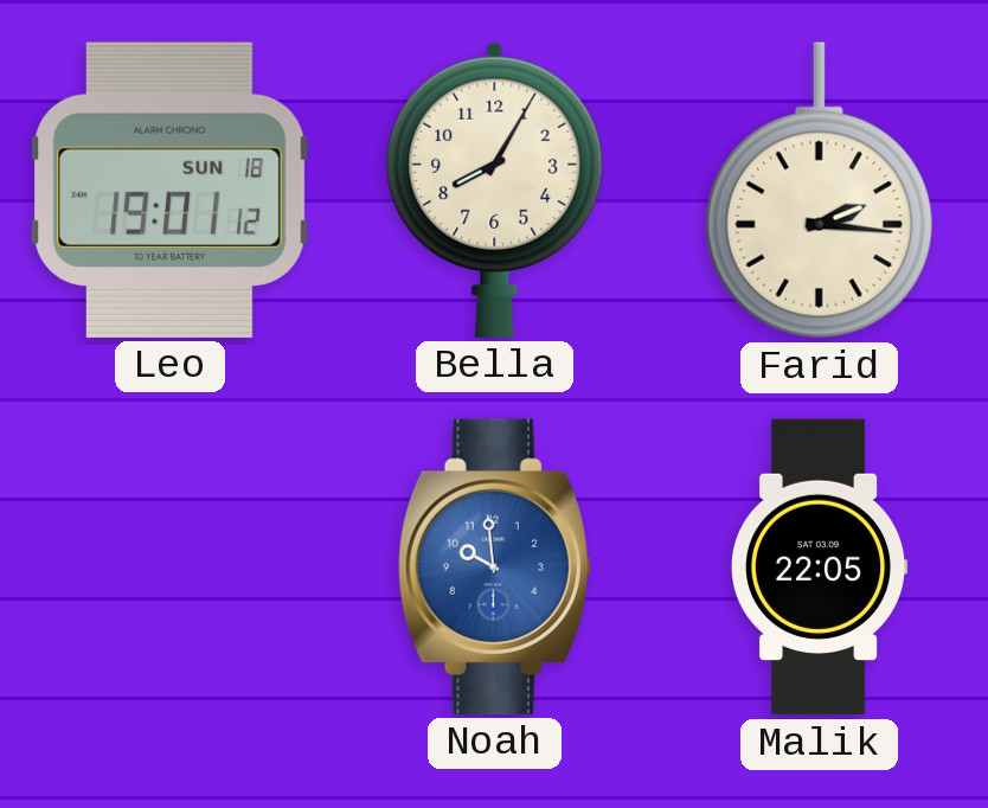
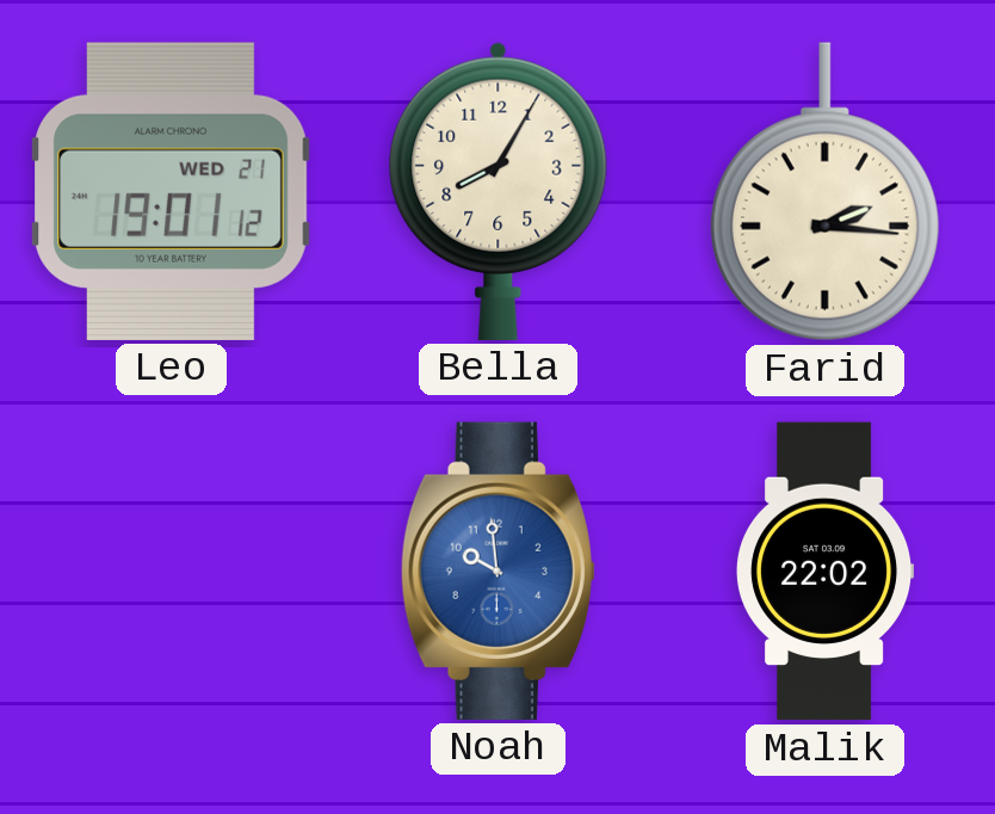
Leo date: SUN 18 -> WED 21 (172, 191)
Malik: 22:05 -> 22:02 (826, 572)
